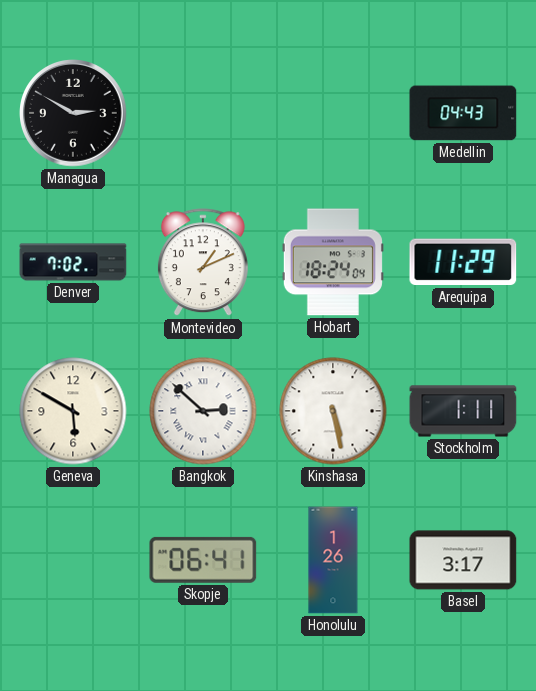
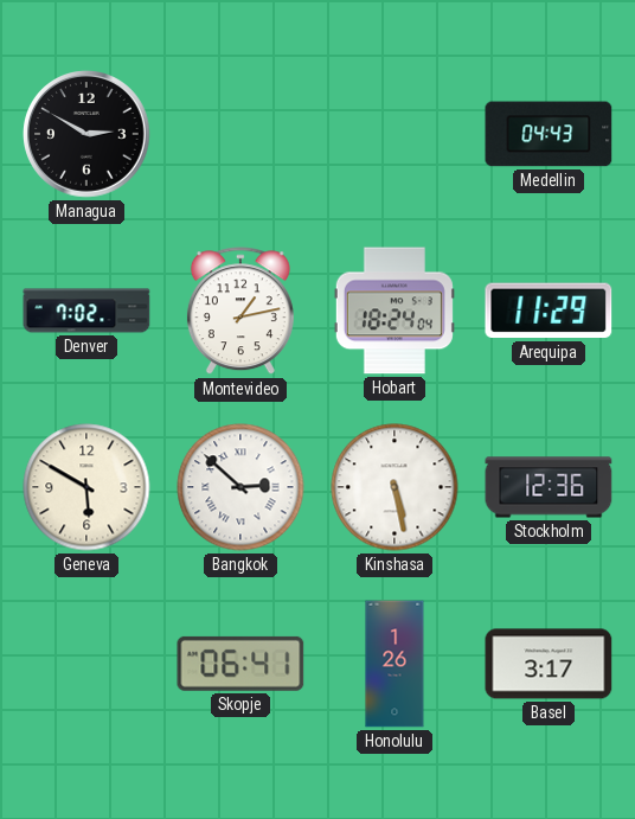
Montevideo: 1:11 -> 1:13 (240, 312)
Stockholm: 1:11 -> 12:36 (549, 487)
